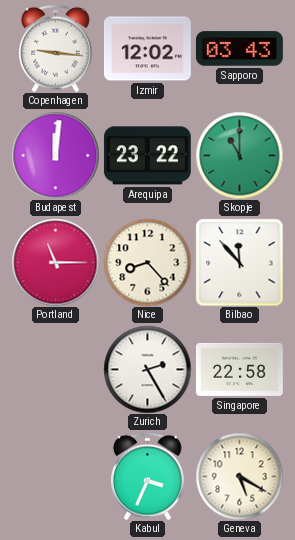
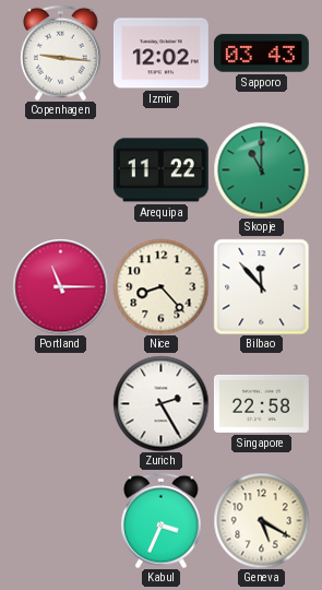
Budapest: 12:01 -> none (55, 155)
Arequipa: 23:22 -> 11:22 (160, 170)
